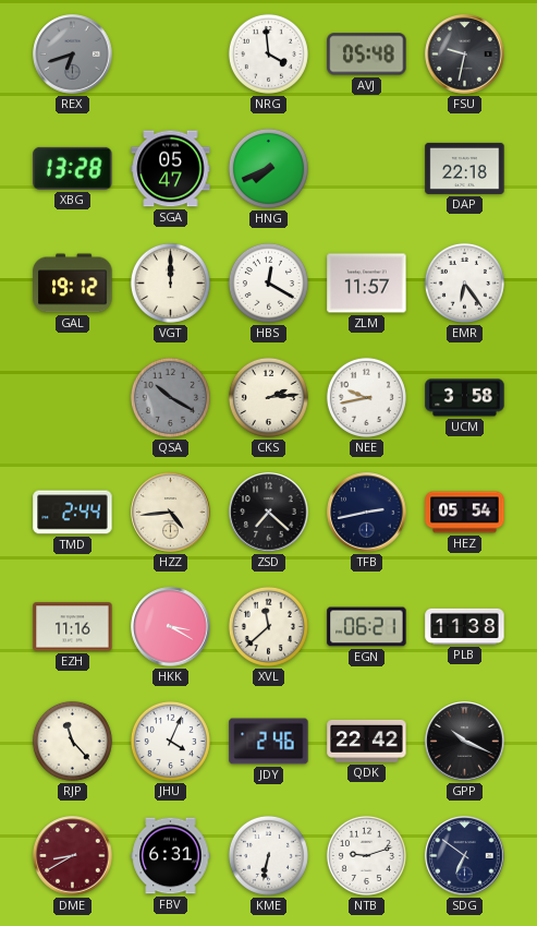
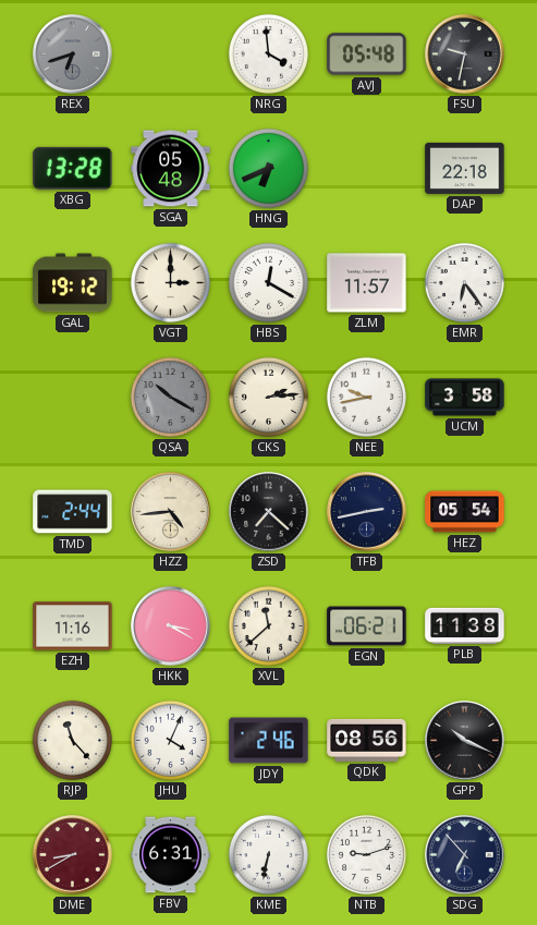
SGA: 05:47 -> 05:48 (171, 169)
HNG: 7:41 -> 6:41 (268, 168)
VGT: 12:00 -> 3:00 (170, 282)
QDK: 22:42 -> 08:56 (367, 740)
SDG: 6:51 -> 6:53 (465, 855)
